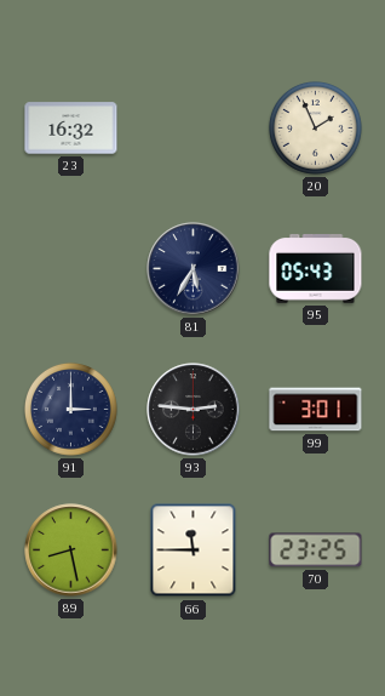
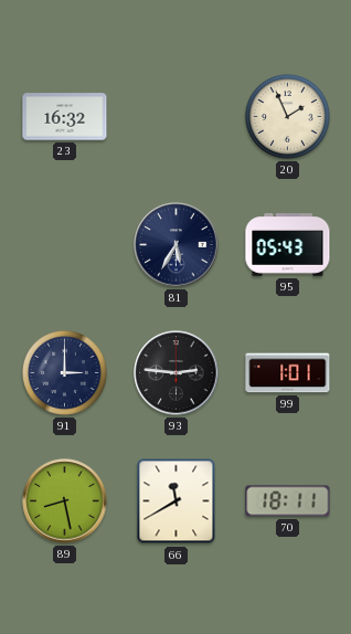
99: 3:01 -> 1:01 (288, 373)
66: 11:45 -> 11:40 (177, 501)
70: 23:25 -> 18:11 (288, 501)
